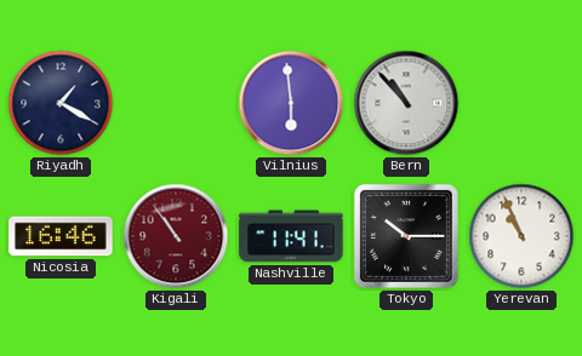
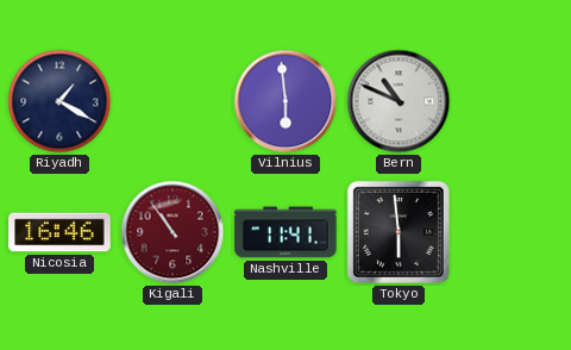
Bern: 10:53 -> 10:49 (399, 101)
Tokyo: 10:15 -> 5:59 (399, 232)
Yerevan: 10:56 -> none (521, 236)
